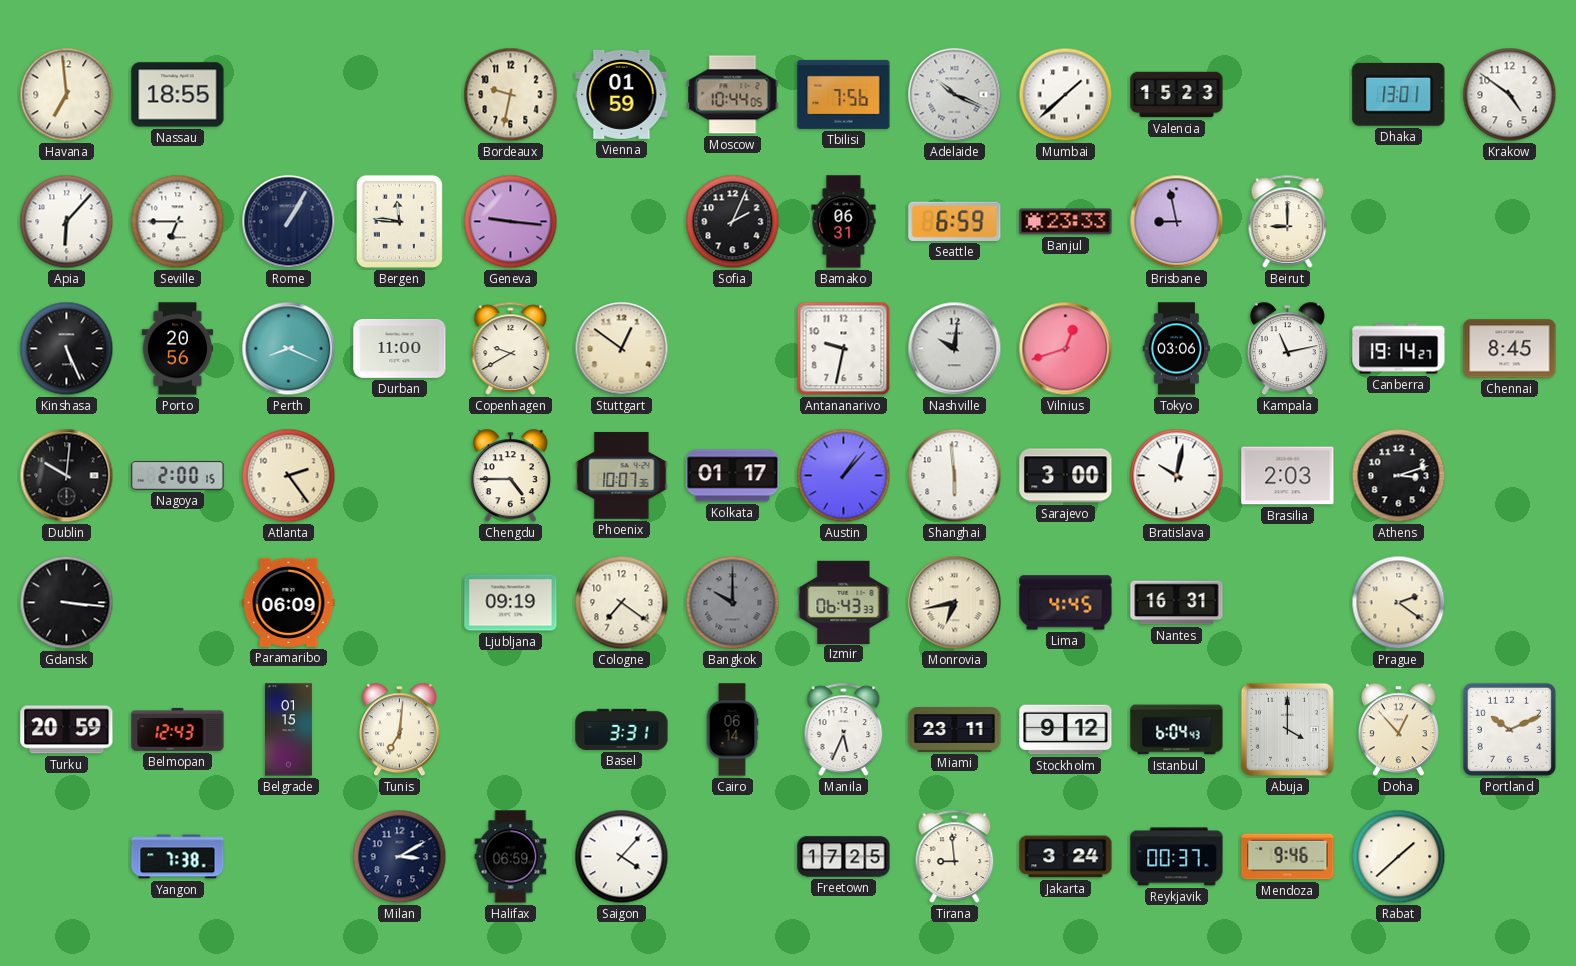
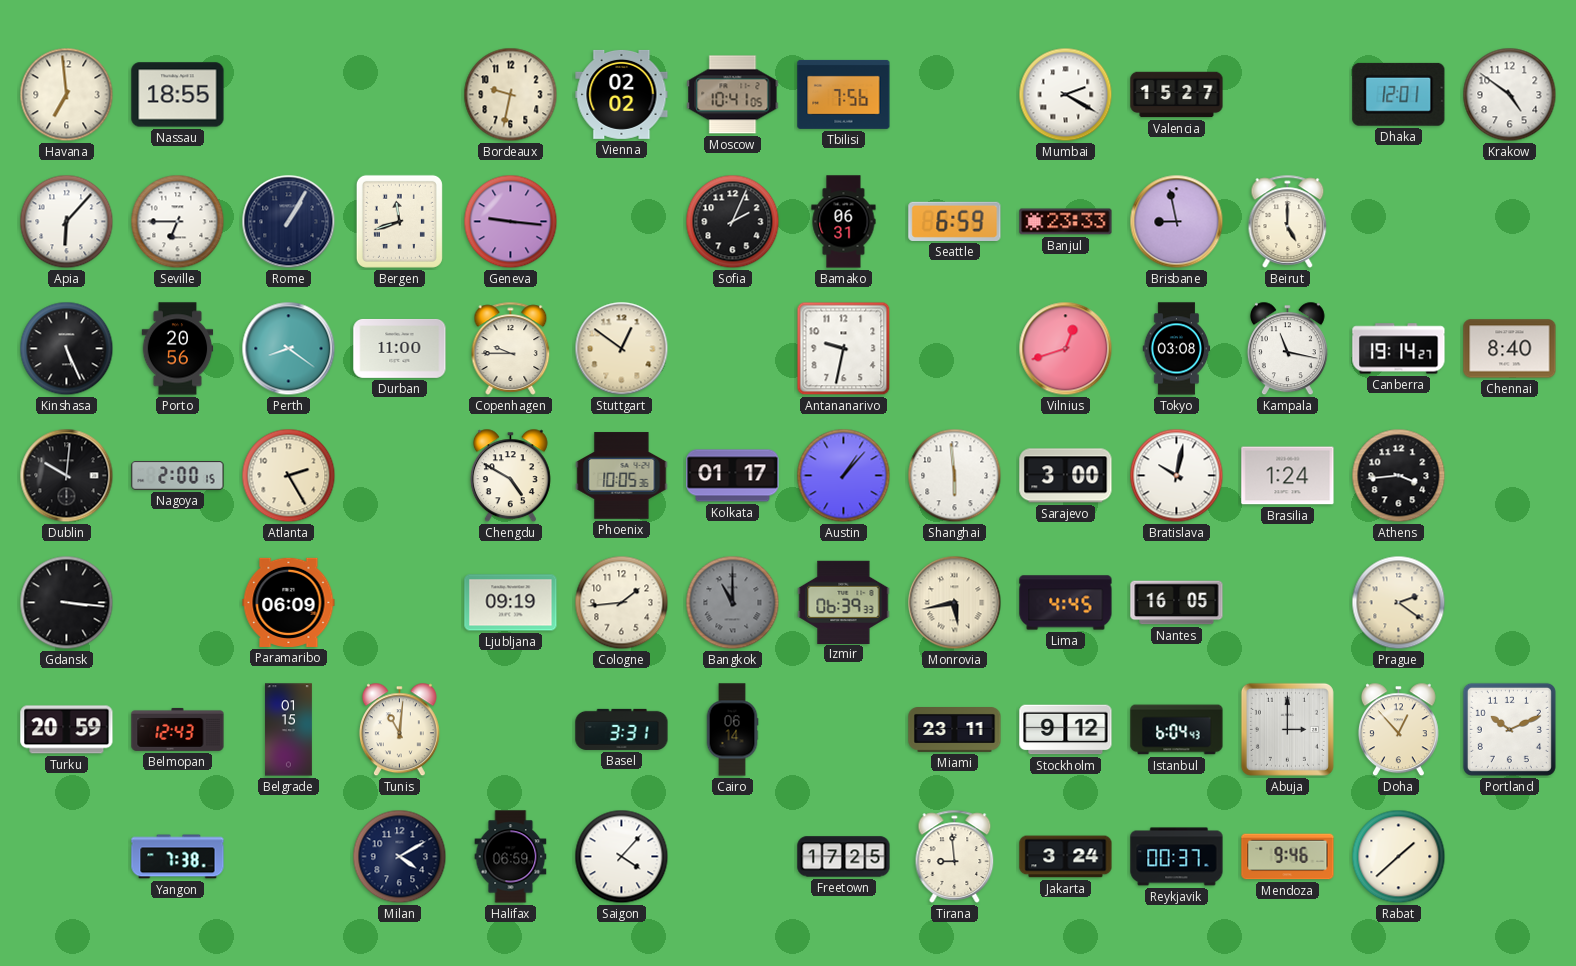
Vienna: 01:59 -> 02:02 (622, 94)
Moscow: 10:44 -> 10:41 (733, 95)
Adelaide: 10:19 -> none (955, 95)
Mumbai: 1:38 -> 2:20 (1066, 95)
Valencia: 15:23 -> 15:27 (1177, 95)
Dhaka: 13:01 -> 12:01 (1399, 94)
Bergen: 11:46 -> 11:42 (399, 221)
Beirut: 9:00 -> 5:00 (1288, 221)
Perth: 8:19 -> 8:21 (289, 349)
Copenhagen: 9:40 -> 9:45 (511, 348)
Nashville: 10:01 -> none (955, 349)
Tokyo: 03:06 -> 03:08 (1177, 349)
Kampala: 11:13 -> 11:17 (1287, 349)
Chennai: 8:45 -> 8:40 (1510, 349)
Atlanta: 2:24 -> 2:25 (289, 476)
Chengdu: 4:45 -> 4:50 (510, 476)
Phoenix: 10:07 -> 10:05 (622, 476)
Brasilia: 2:03 -> 1:24 (1288, 476)
Athens: 3:12 -> 3:44 (1399, 476)
Cologne: 7:21 -> 1:44 (622, 603)
Bangkok: 10:00 -> 11:00 (733, 603)
Izmir: 06:43 -> 06:39 (844, 602)
Monrovia: 6:43 -> 5:43 (955, 603)
Nantes: 16:31 -> 16:05 (1177, 603)
Tunis: 7:01 -> 11:01 (399, 730)
Manila: 5:34 -> none (844, 729)
Abuja: 4:00 -> 3:00 (1287, 729)
Milan: 3:10 -> 4:10 (400, 857)
